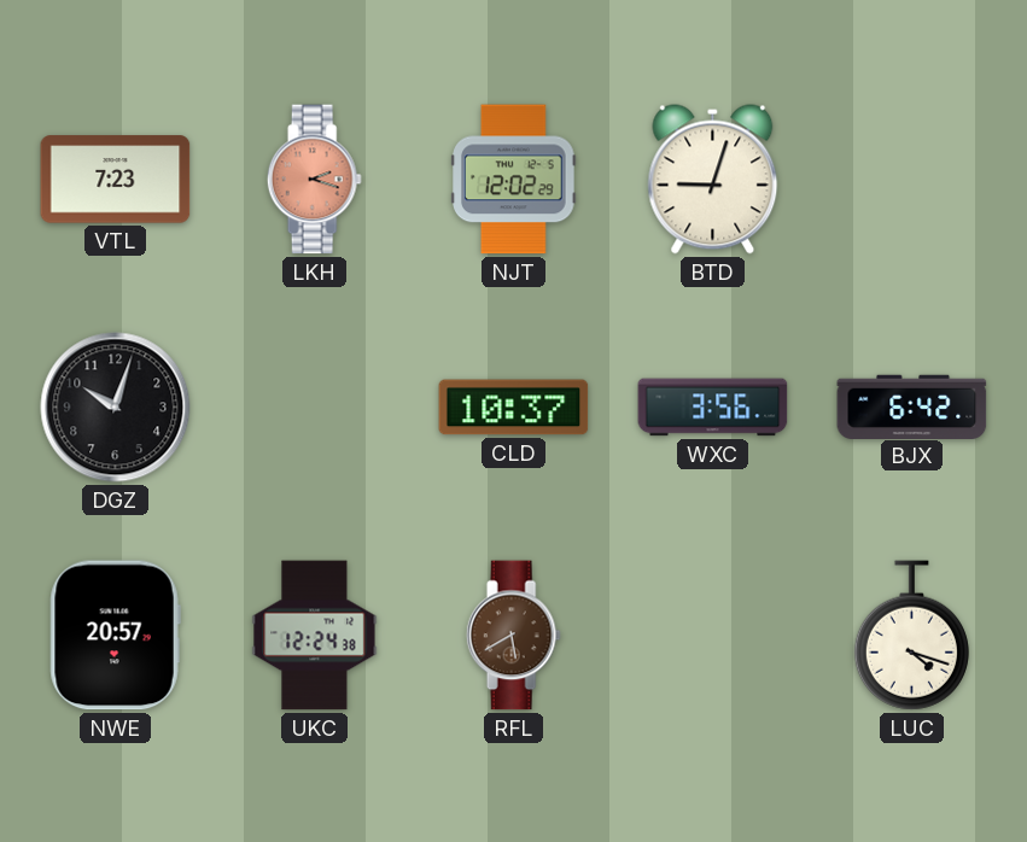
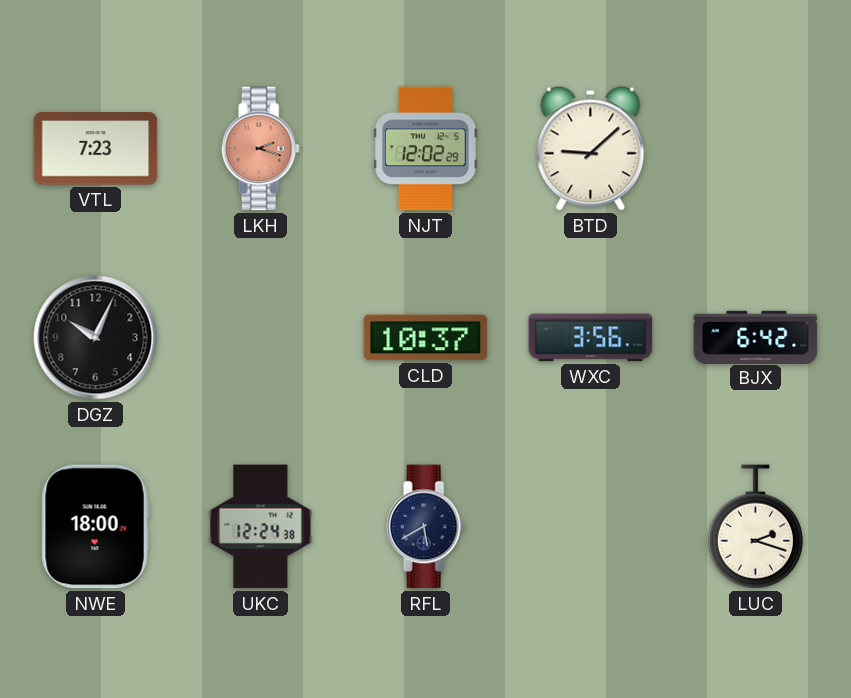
BTD: 9:03 -> 9:08 (591, 149)
DGZ: 10:03 -> 10:04 (96, 338)
NWE: 20:57 -> 18:00 (95, 527)
RFL dial: brown -> navy (425, 527)
LUC: 4:18 -> 2:18 (755, 527)
